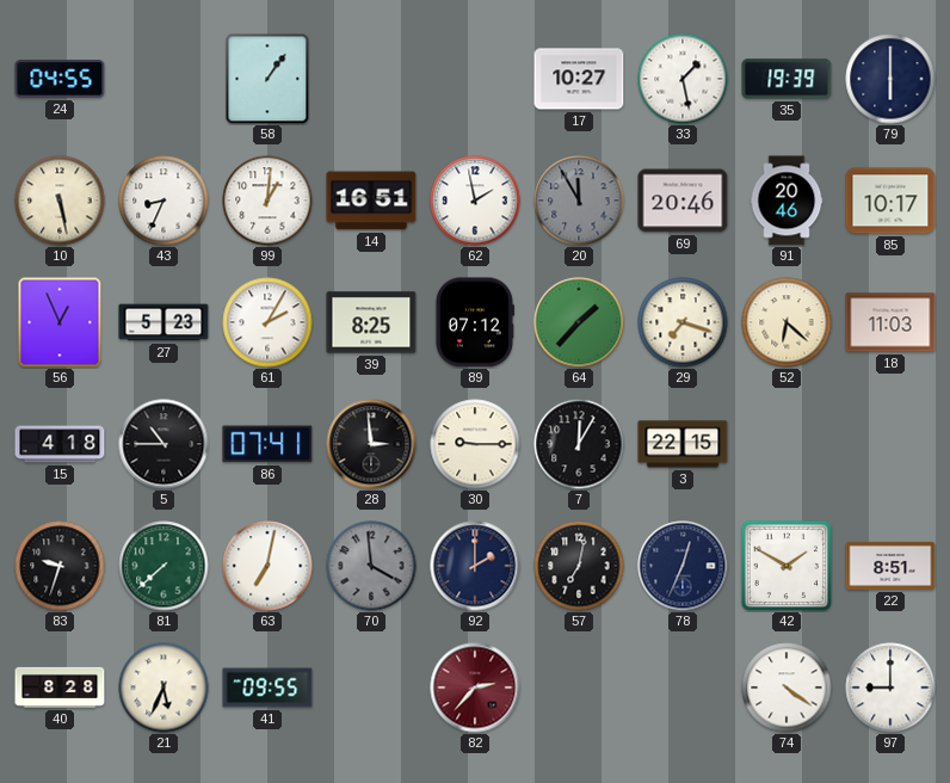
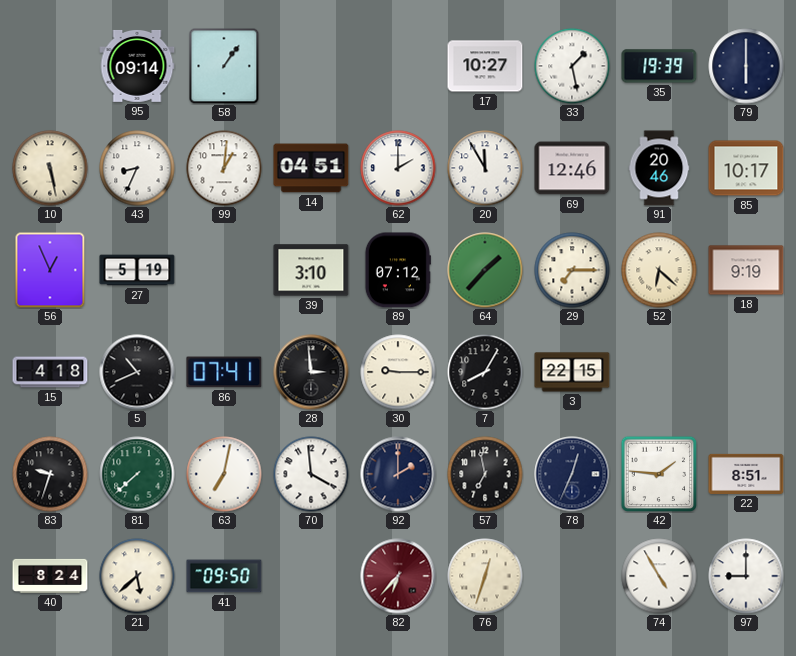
24: 04:55 -> none (60, 79)
95: none -> 09:14 (137, 66)
14: 16:51 -> 04:51 (311, 168)
62: 1:58 -> 2:00 (398, 168)
20 dial: grey -> white (485, 168)
69: 20:46 -> 12:46 (572, 168)
27: 5:23 -> 5:19 (137, 270)
61: 2:05 -> none (267, 322)
39: 8:25 -> 3:10 (311, 270)
29: 7:18 -> 7:15 (572, 270)
18: 11:03 -> 9:19 (746, 270)
5: 10:45 -> 10:41 (137, 372)
7: 12:05 -> 8:05 (485, 372)
70 dial: grey -> white (311, 474)
57: 7:02 -> 6:58 (485, 474)
42: 1:50 -> 1:46 (659, 474)
40: 8:28 -> 8:24 (50, 576)
21: 5:34 -> 5:38 (137, 576)
41: 09:55 -> 09:50 (224, 576)
82: 2:37 -> 6:37 (398, 576)
76: none -> 12:33 (485, 576)
74: 4:21 -> 4:55 (659, 576)
